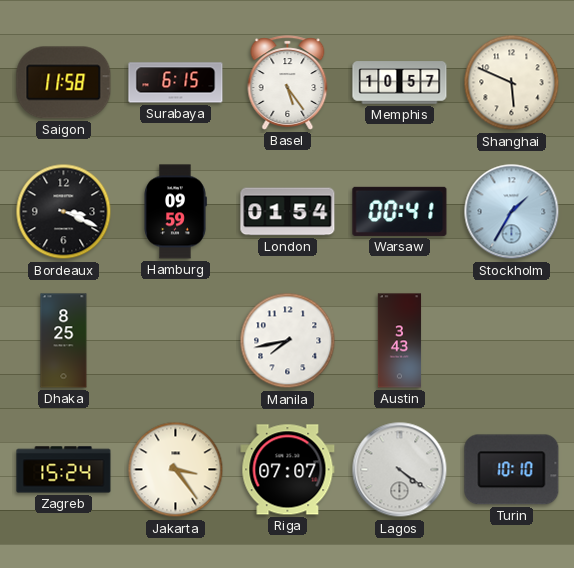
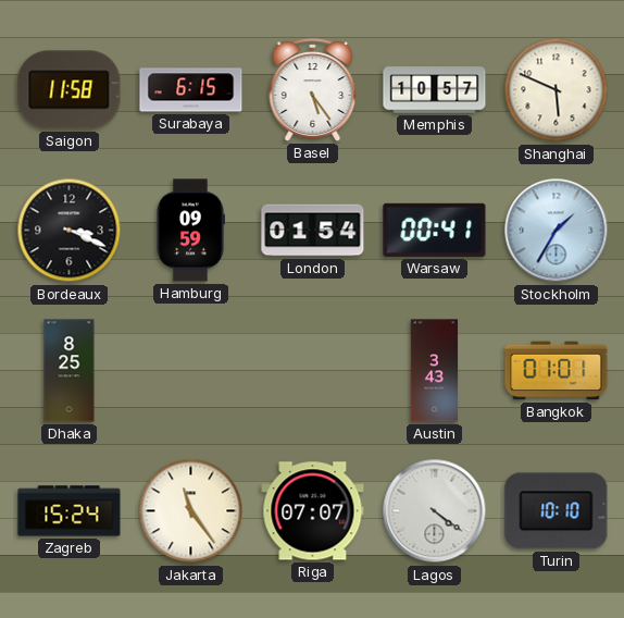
Manila: 7:43 -> none (288, 341)
Bangkok: none -> 01:01 (557, 371)
Jakarta: 3:24 -> 11:24 (191, 511)
